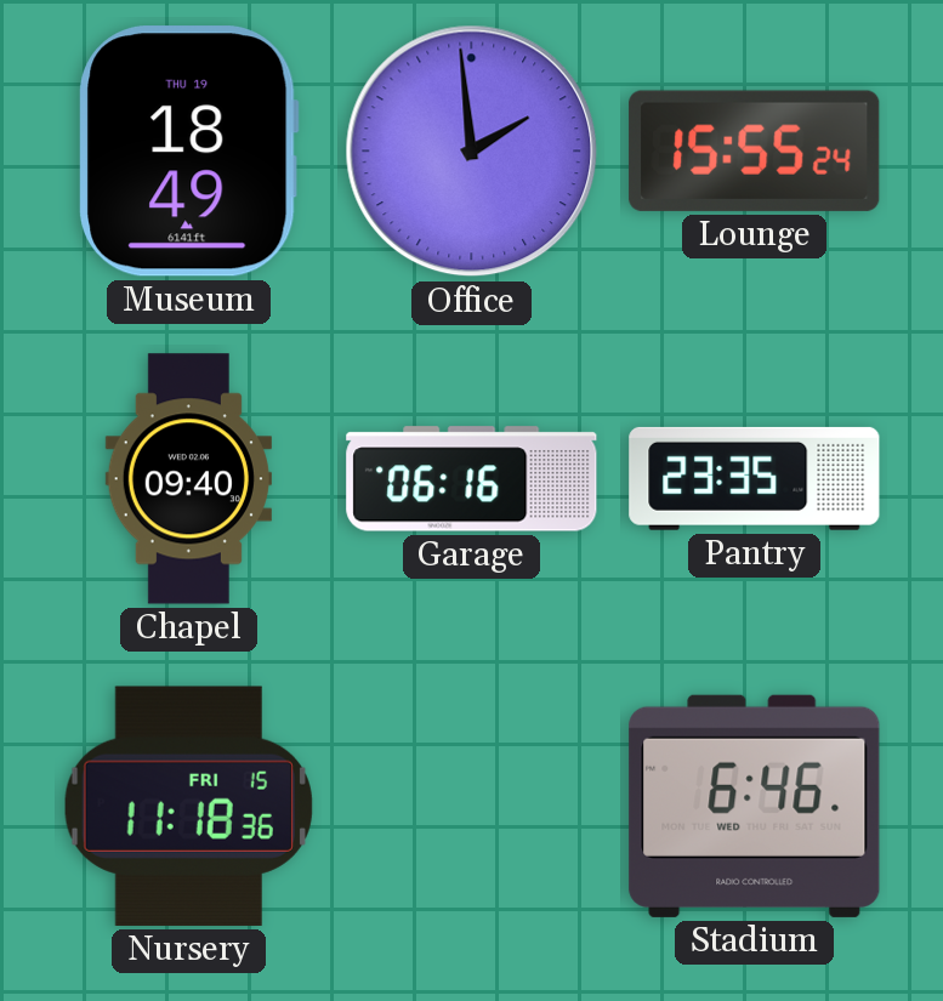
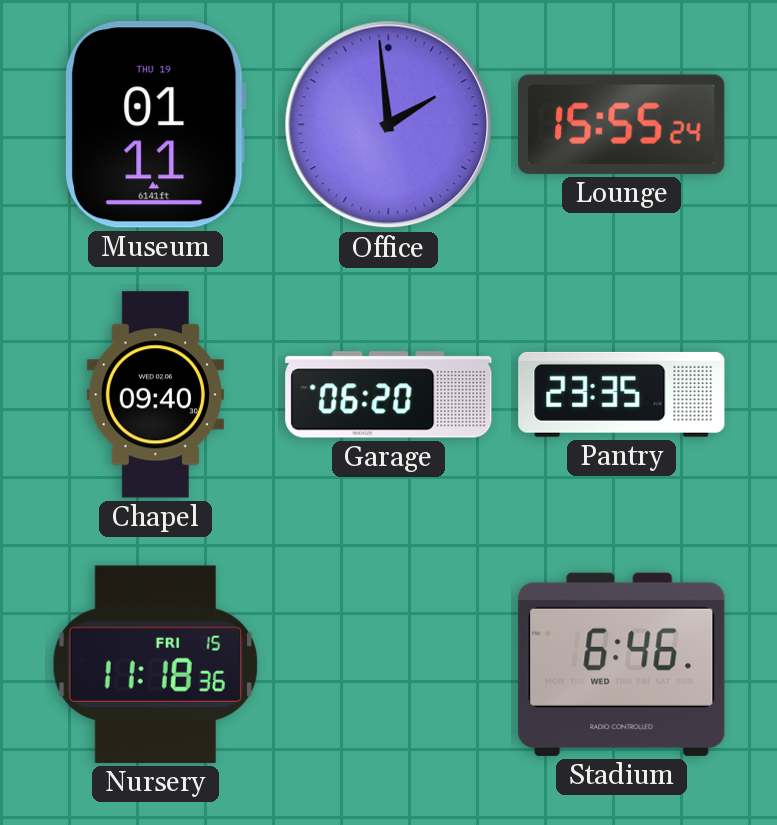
Museum: 18:49 -> 01:11 (155, 125)
Garage: 06:16 -> 06:20 (389, 395)
